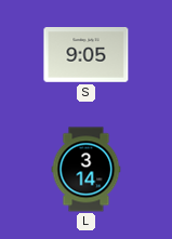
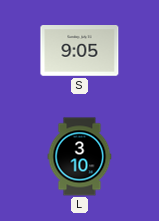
L: 3:14 -> 3:10 (80, 157)
